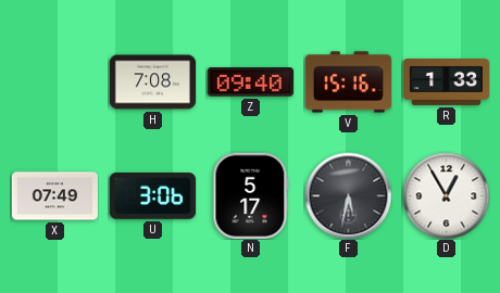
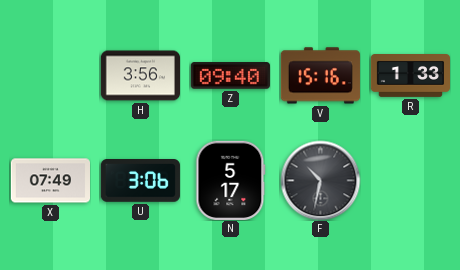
H: 7:08 -> 3:56 (140, 76)
F: 5:32 -> 10:32 (320, 180)
D: 12:55 -> none (446, 195)
